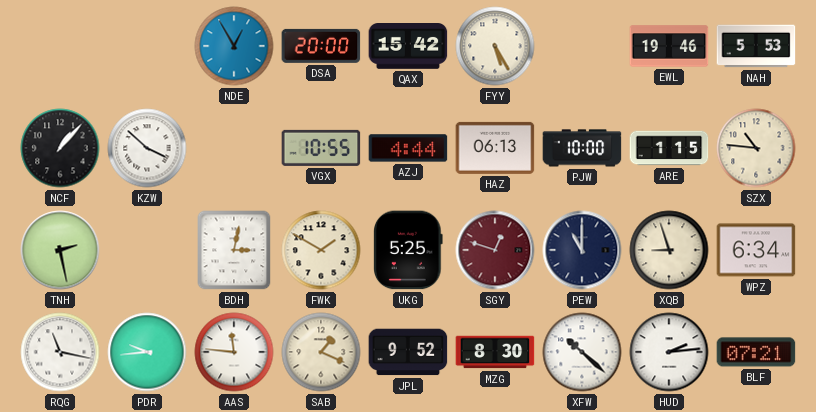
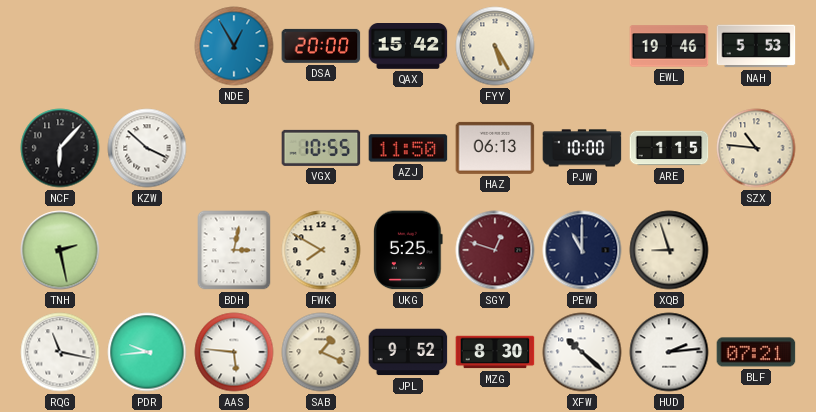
NCF: 1:07 -> 6:07 (60, 148)
AZJ: 4:44 -> 11:50 (408, 148)
FWK: 1:50 -> 7:50 (321, 250)
WPZ: 6:34 -> none (756, 250)
AAS: 11:46 -> 5:46 (234, 352)
